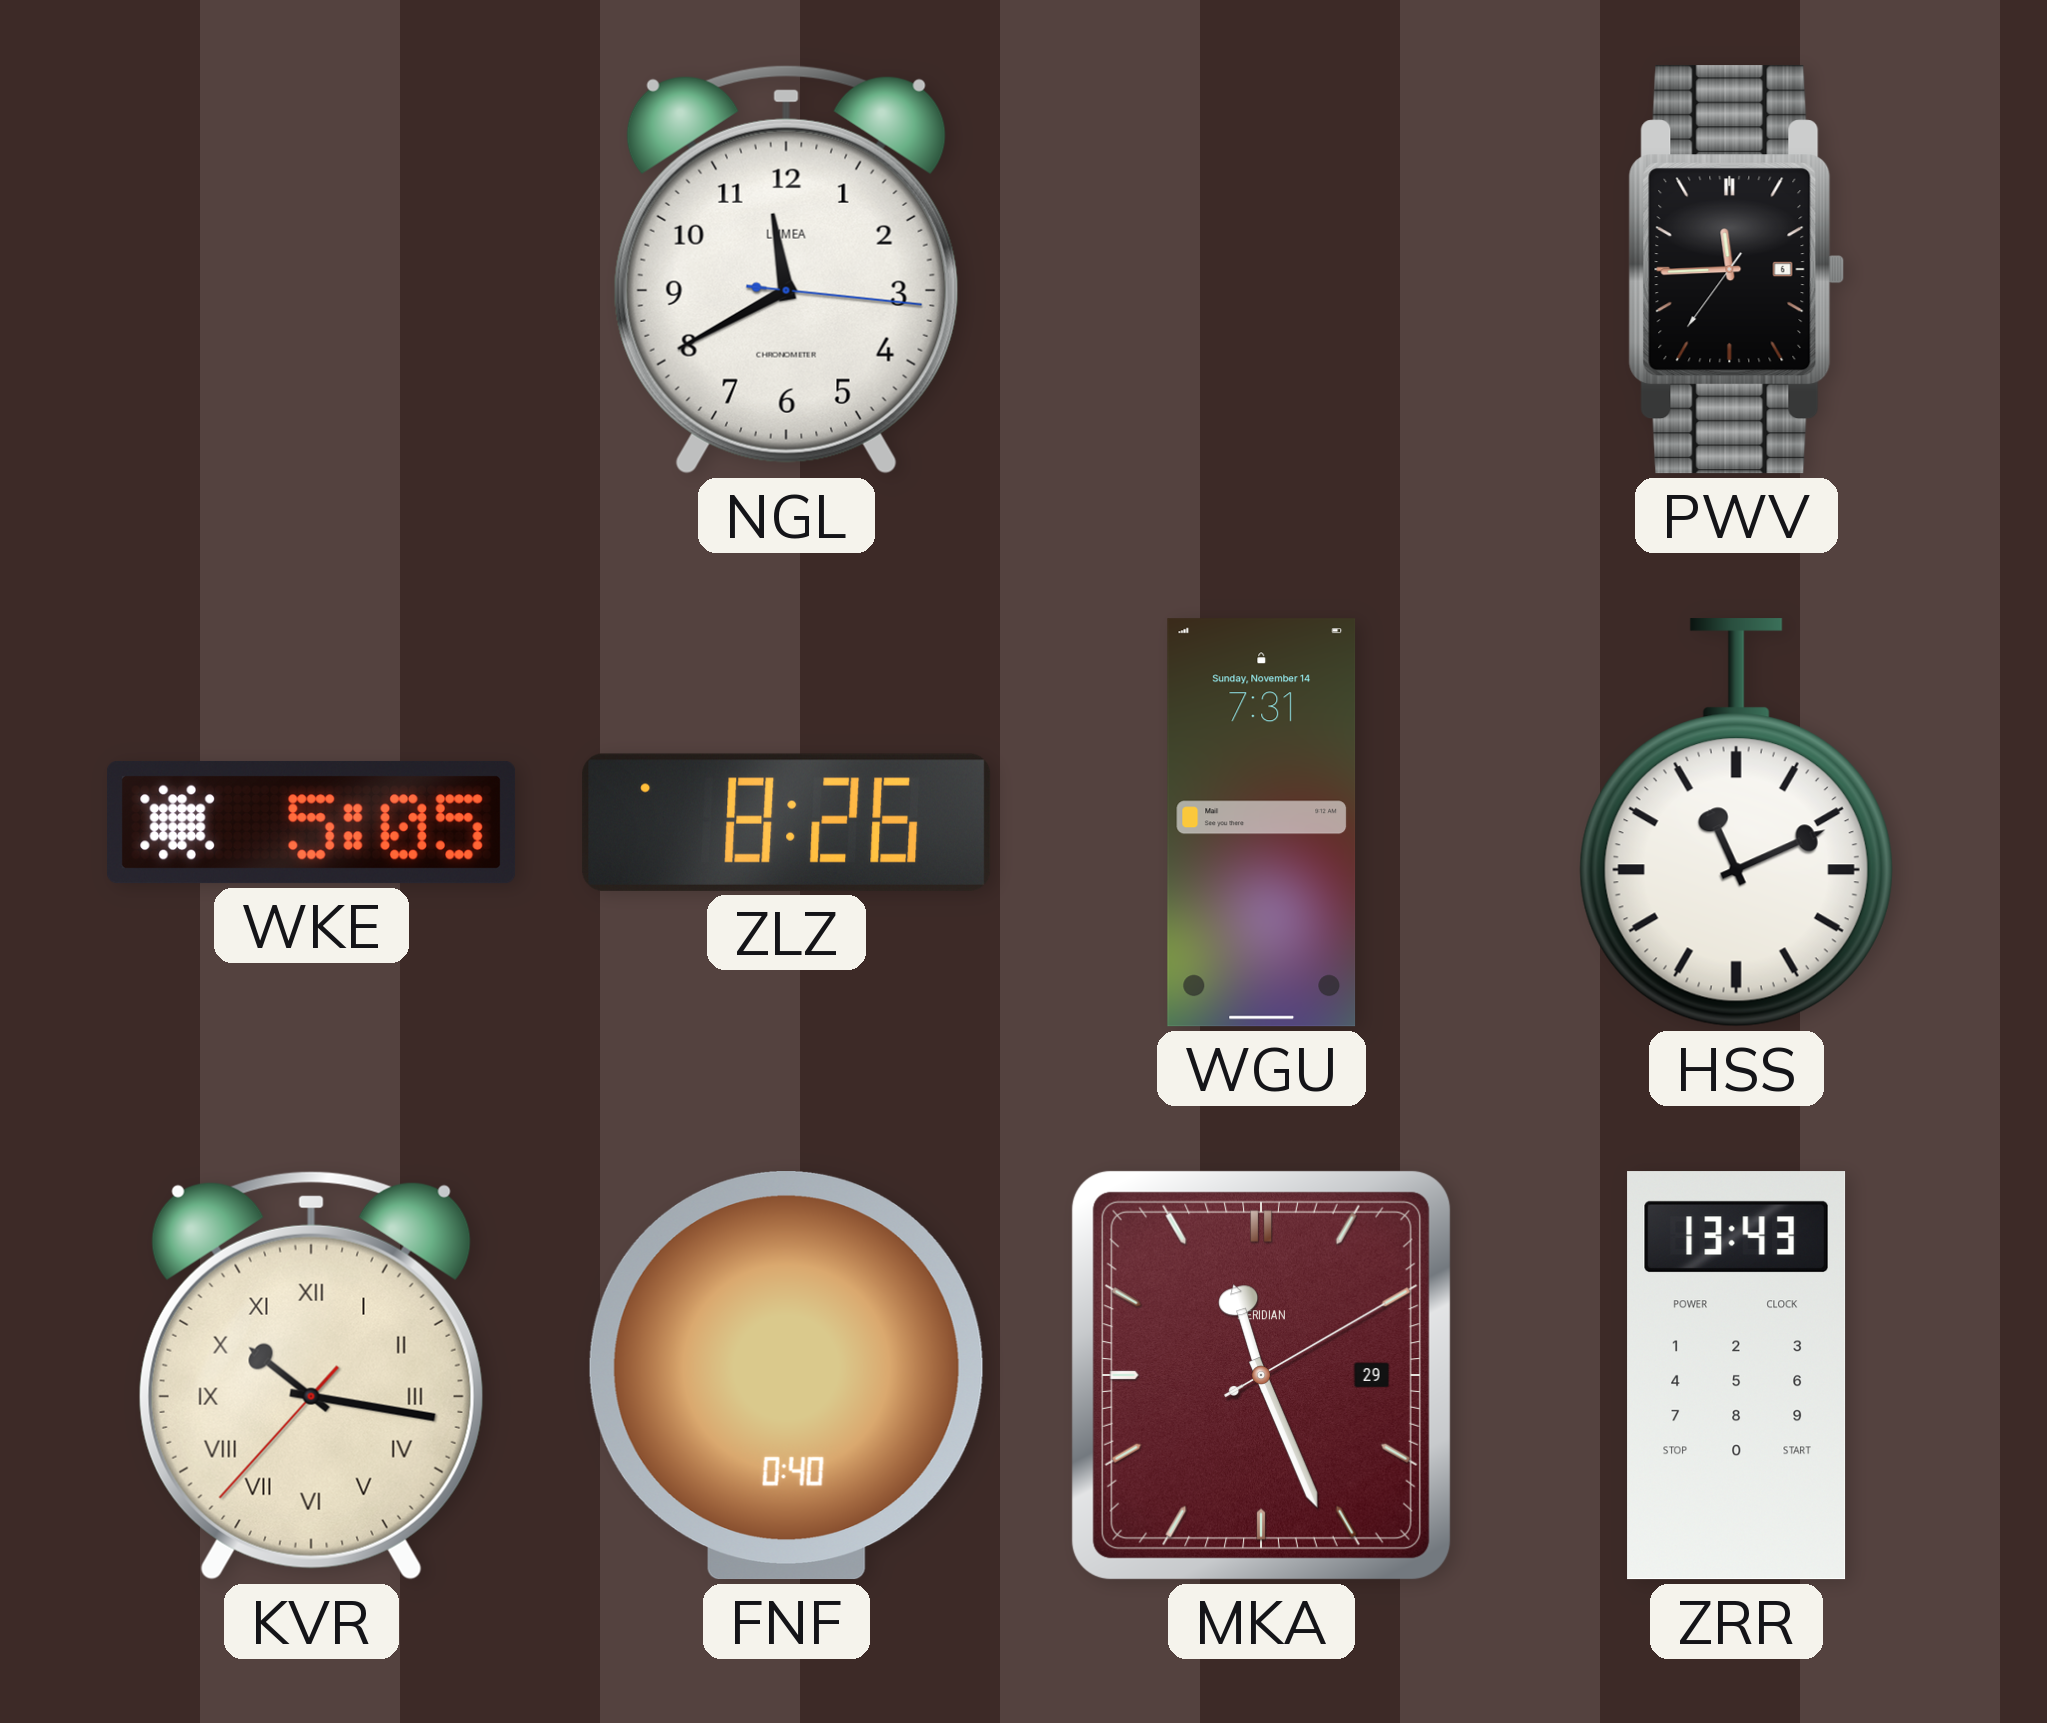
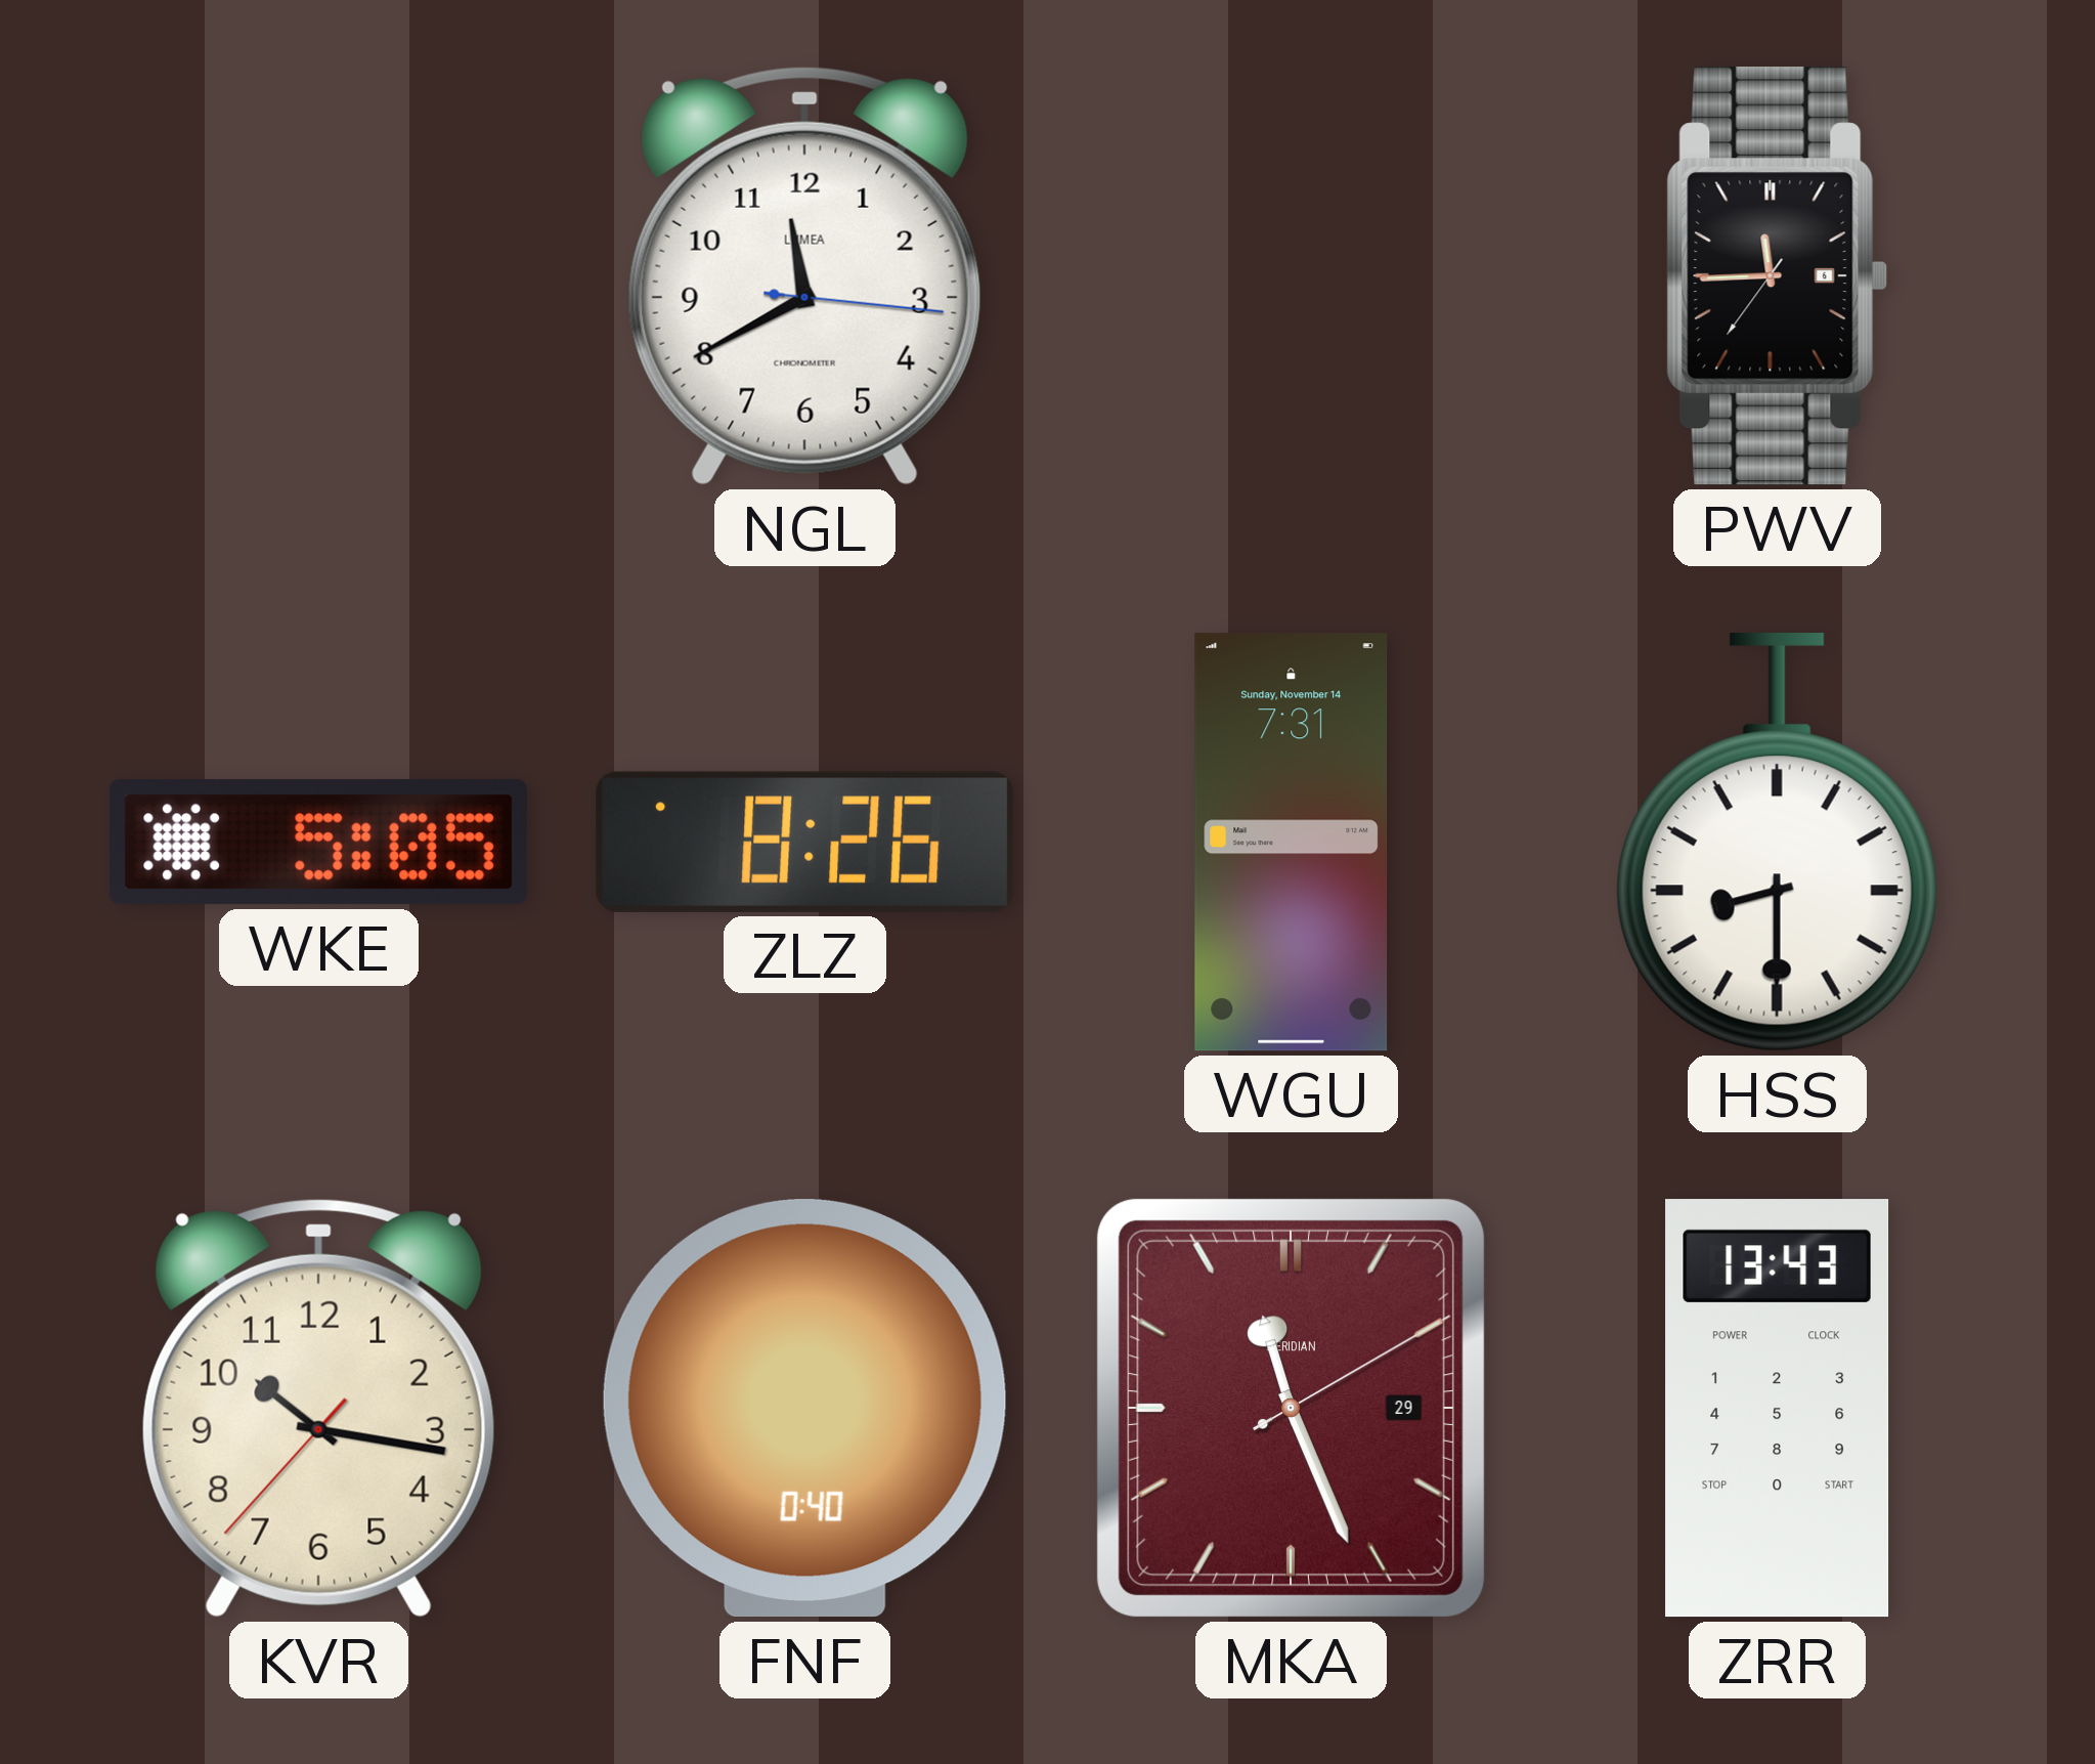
HSS: 11:11 -> 8:30 (1777, 843)
KVR numerals: Roman -> Arabic (318, 1408)
